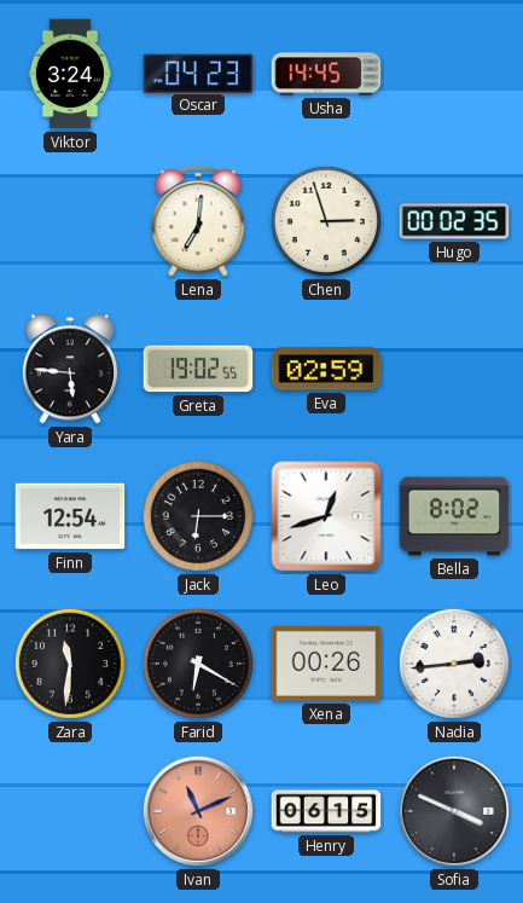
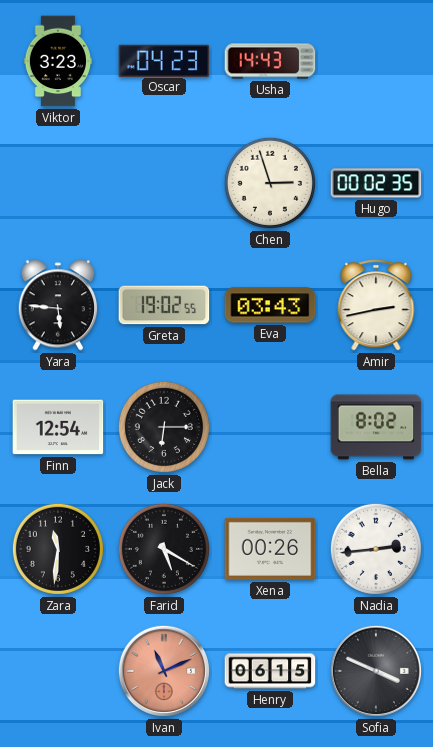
Viktor: 3:24 -> 3:23 (57, 61)
Usha: 14:45 -> 14:43 (270, 61)
Lena: 7:01 -> none (198, 221)
Eva: 02:59 -> 03:43 (270, 305)
Amir: none -> 2:43 (376, 305)
Leo: 12:42 -> none (326, 516)
Farid: 6:20 -> 5:20 (164, 549)
